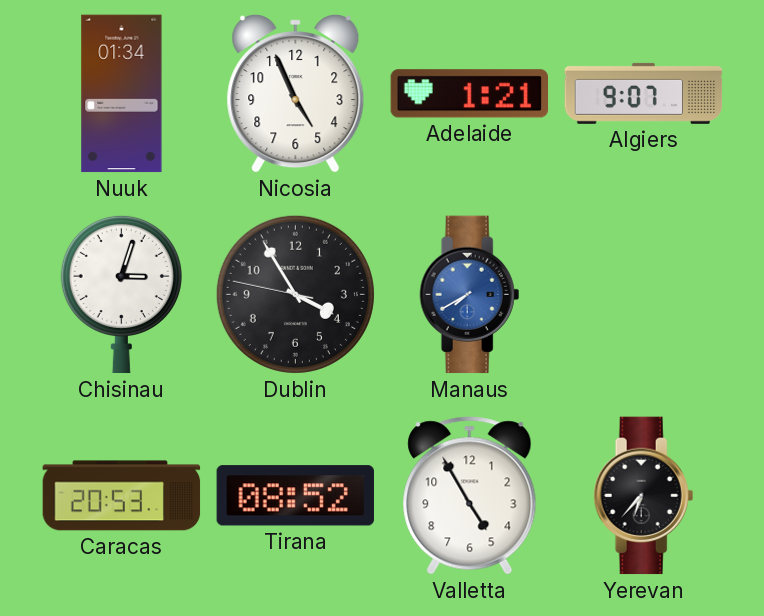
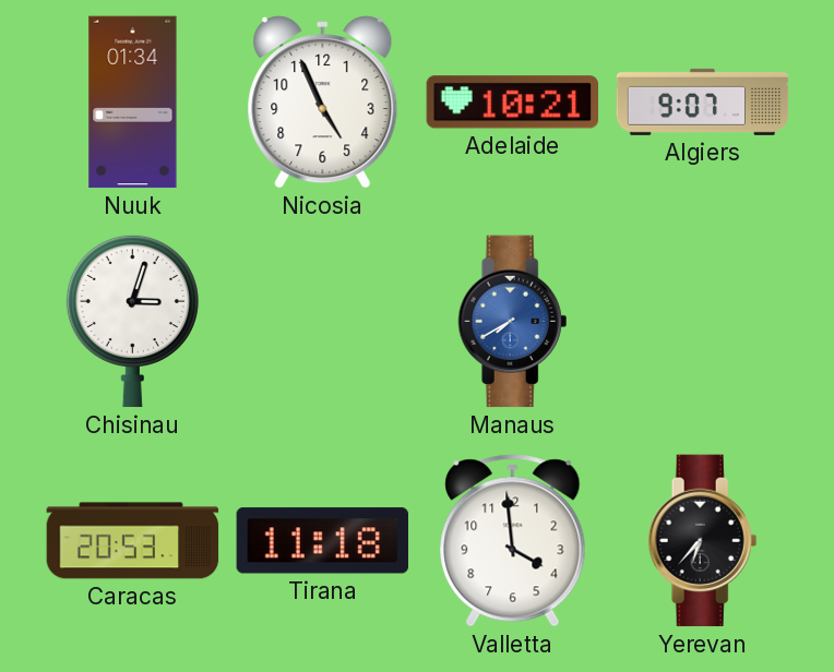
Adelaide: 1:21 -> 10:21 (513, 103)
Dublin: 3:54 -> none (295, 294)
Tirana: 08:52 -> 11:18 (322, 541)
Valletta: 4:55 -> 3:59 (513, 541)
